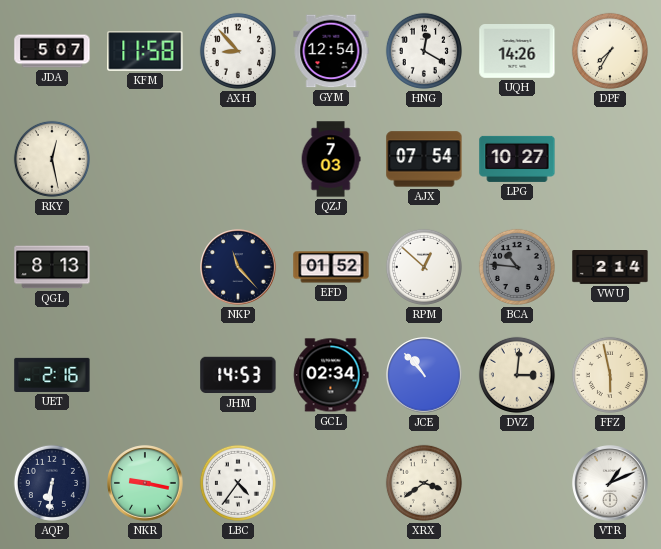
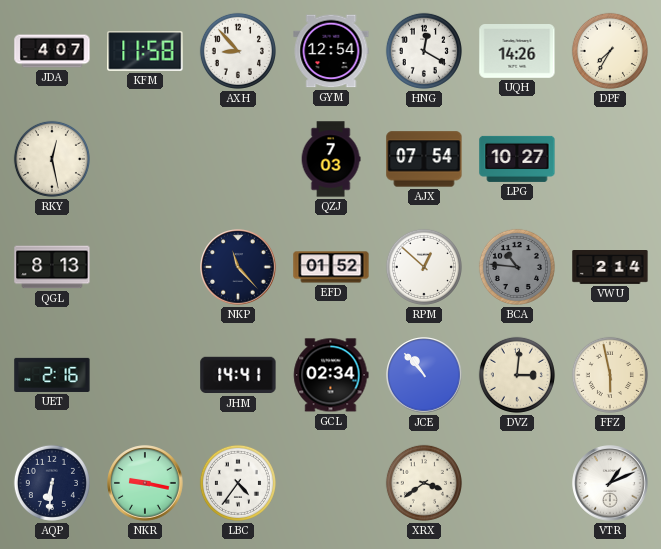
JDA: 5:07 -> 4:07 (52, 51)
JHM: 14:53 -> 14:41 (238, 375)
